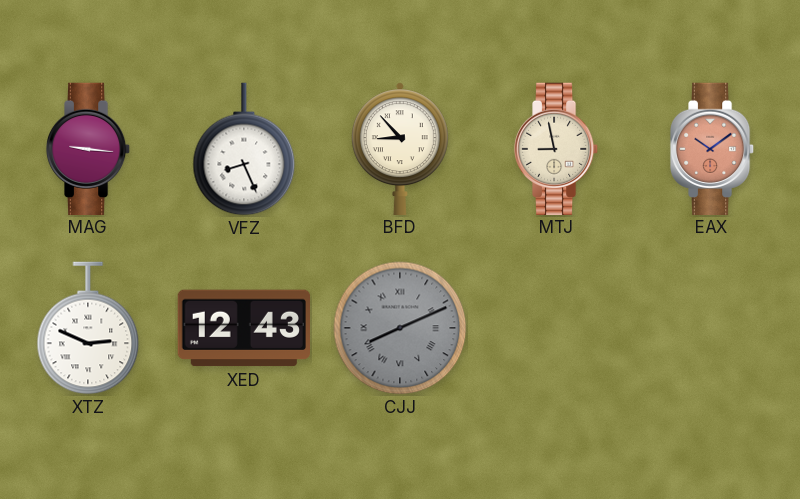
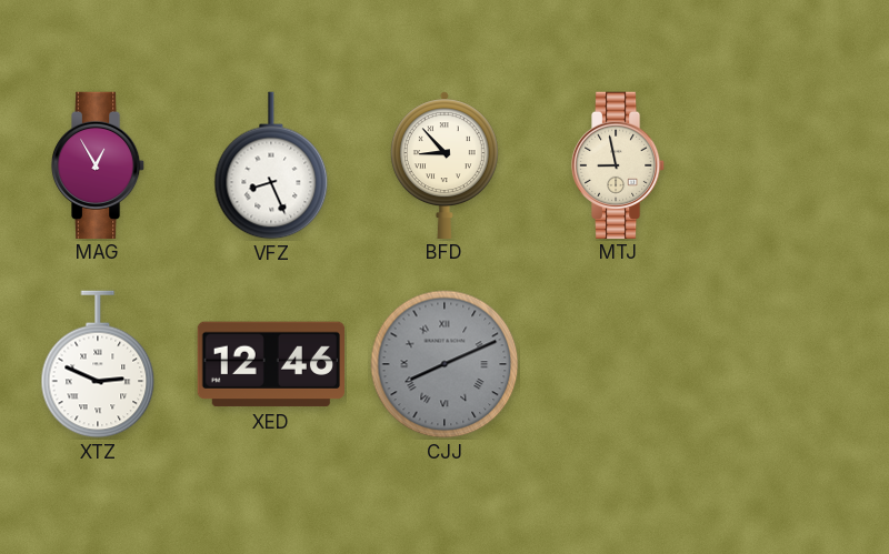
MAG: 9:16 -> 12:55 (98, 164)
EAX: 10:09 -> none (712, 148)
XED: 12:43 -> 12:46 (270, 364)
